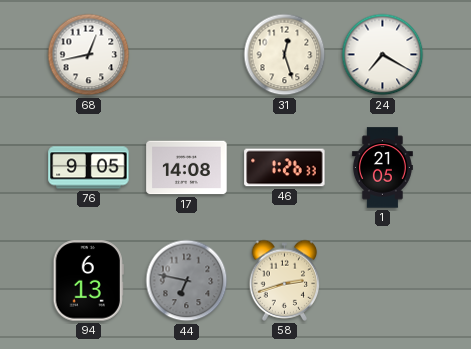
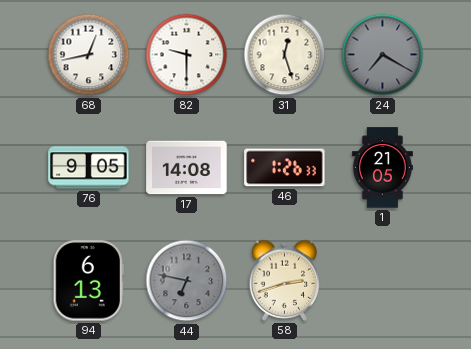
82: none -> 9:30 (187, 55)
24 dial: white -> grey (383, 55)
